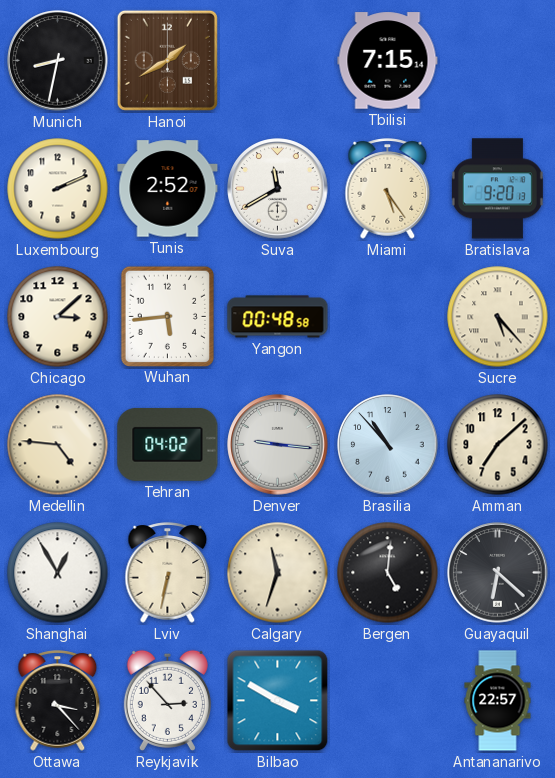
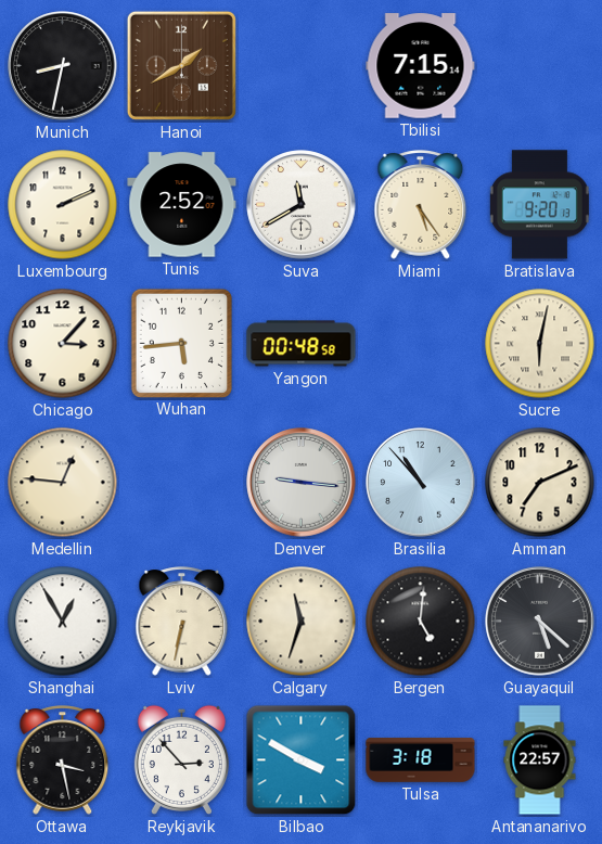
Chicago: 3:08 -> 3:07 (63, 344)
Sucre: 5:23 -> 6:02 (540, 344)
Medellin: 4:46 -> 12:46 (63, 483)
Tehran: 04:02 -> none (168, 444)
Amman: 7:08 -> 7:11 (540, 483)
Guayaquil: 6:22 -> 5:22 (540, 622)
Ottawa: 3:23 -> 3:28 (63, 760)
Tulsa: none -> 3:18 (421, 760)
